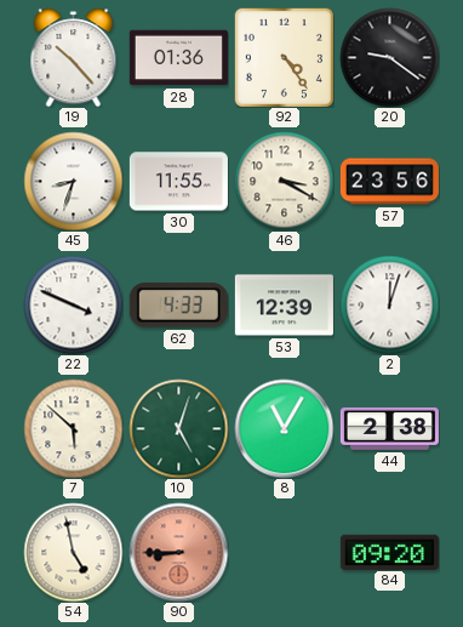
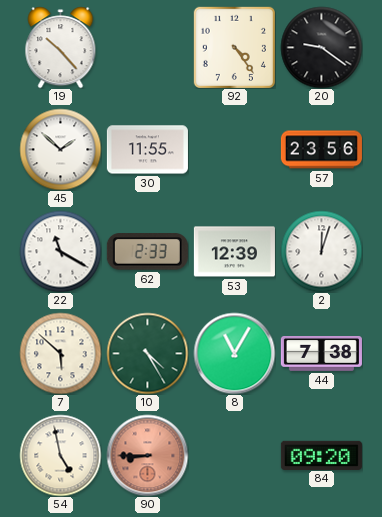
28: 01:36 -> none (178, 58)
45: 8:33 -> 1:52 (60, 149)
46: 3:20 -> none (284, 181)
22: 3:49 -> 11:20 (60, 251)
62: 4:33 -> 2:33 (147, 252)
10: 5:03 -> 4:25 (147, 353)
44: 2:38 -> 7:38 (321, 354)
